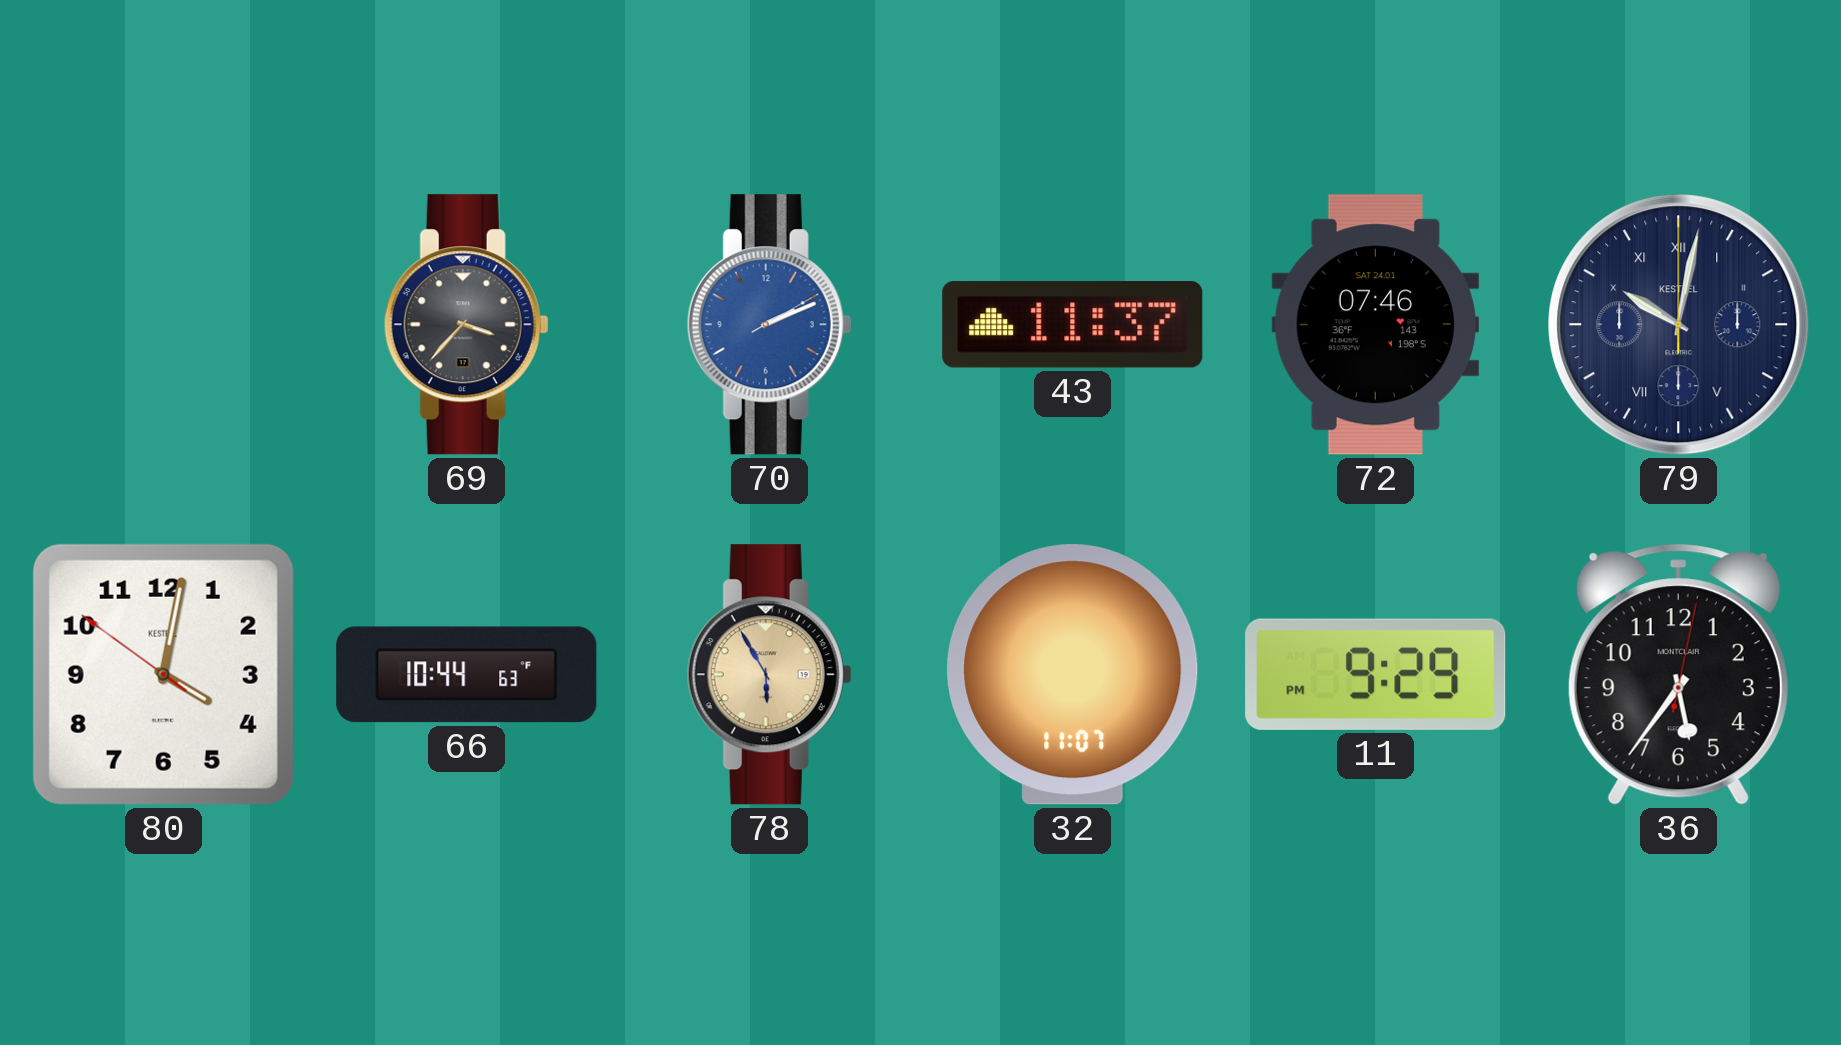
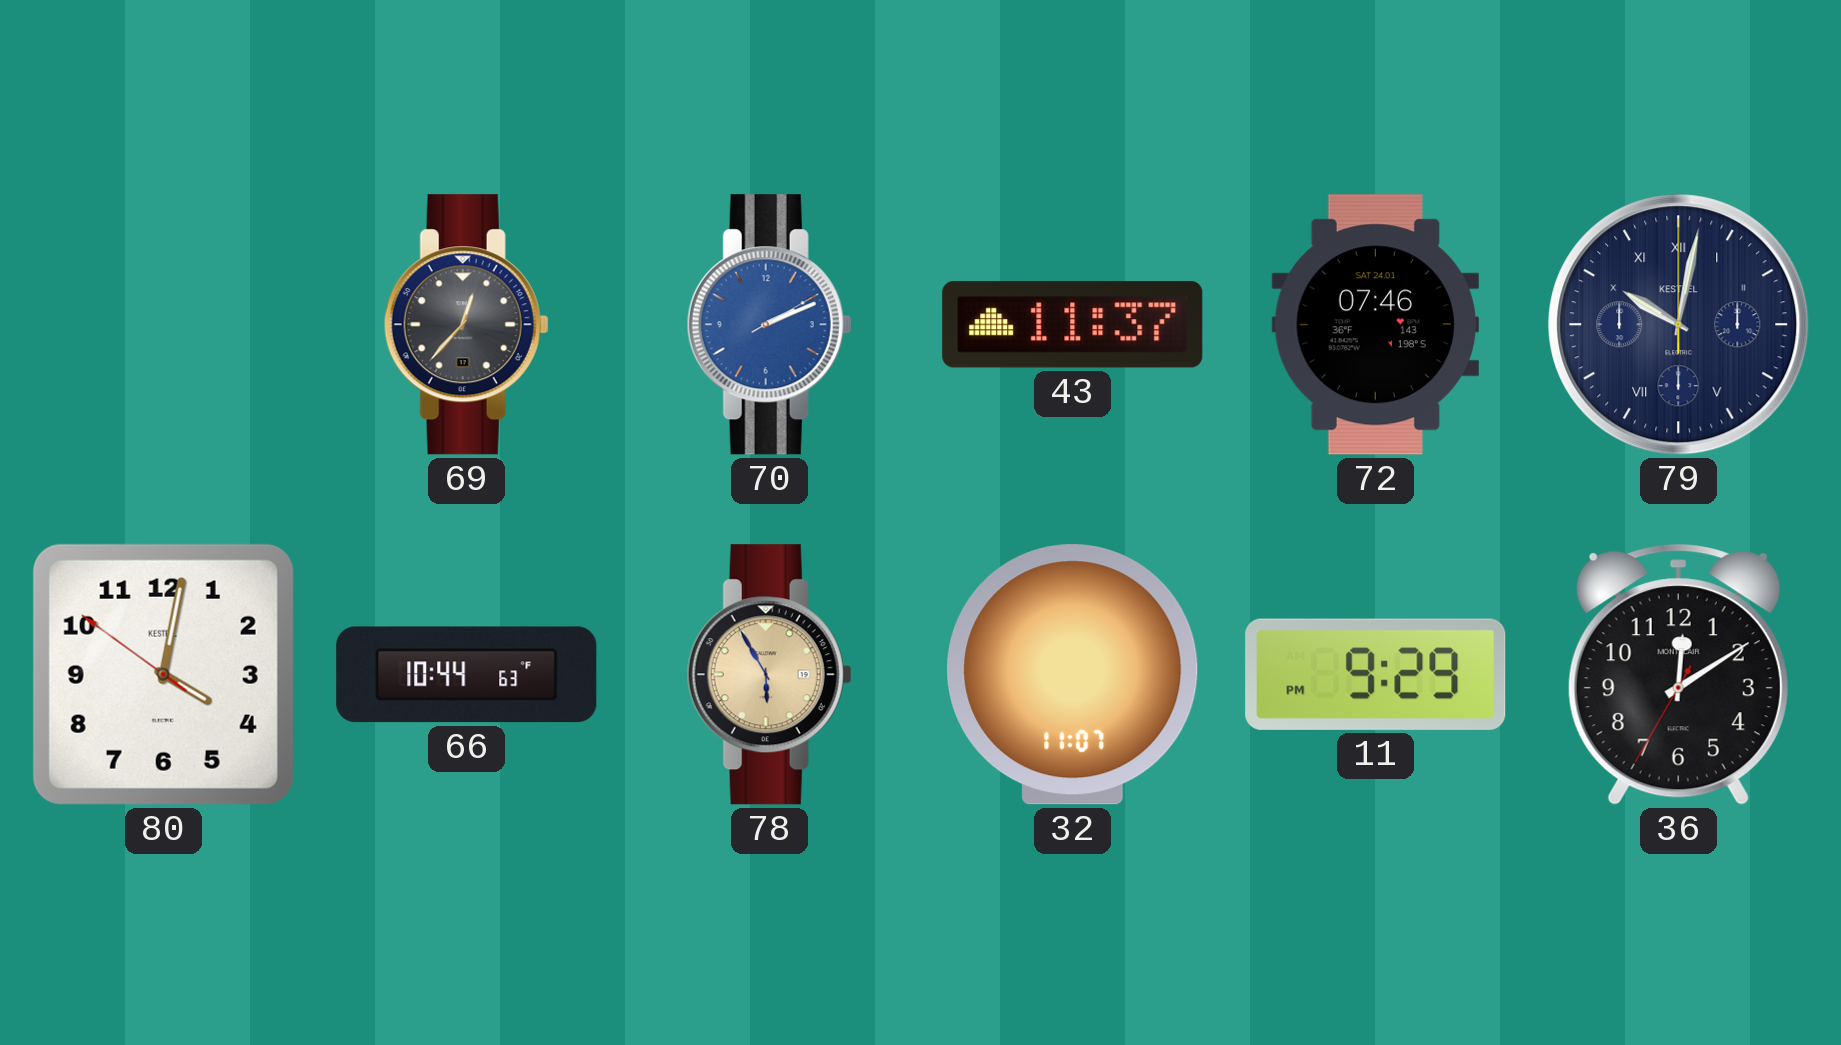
69: 3:37 -> 12:37 (466, 325)
36: 5:36 -> 12:09 (1678, 675)
